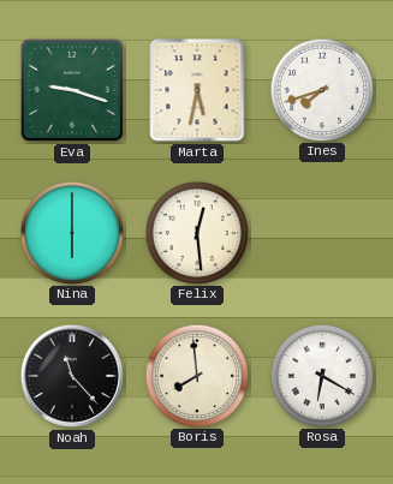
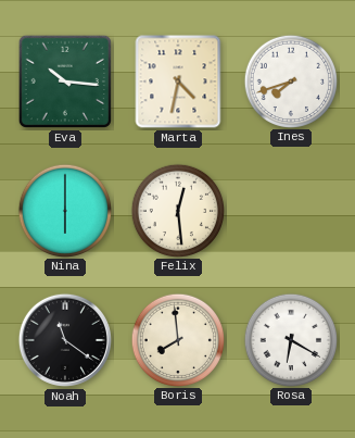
Eva: 9:18 -> 10:16 (65, 82)
Marta: 5:32 -> 4:32 (178, 82)
Noah: 11:23 -> 11:21 (65, 340)
